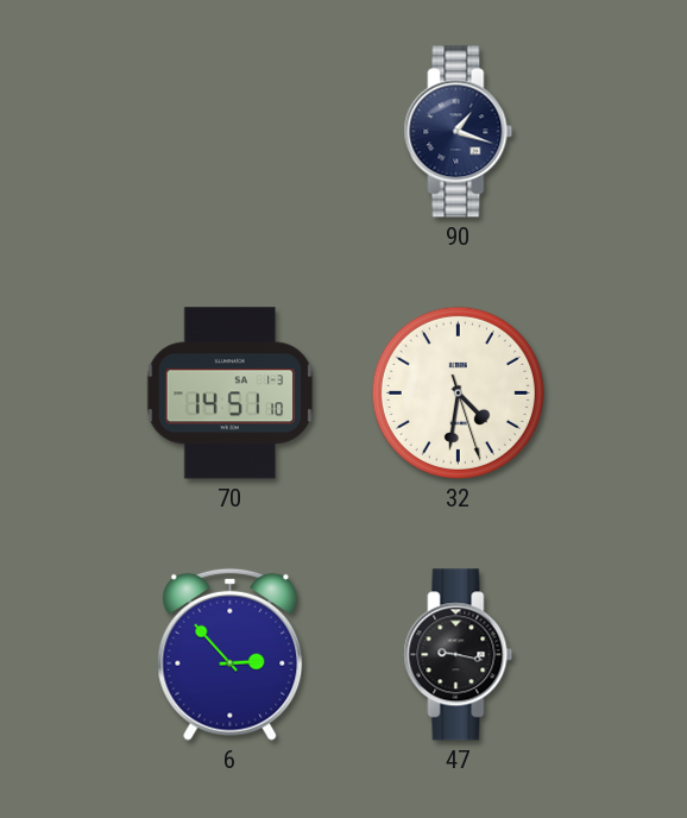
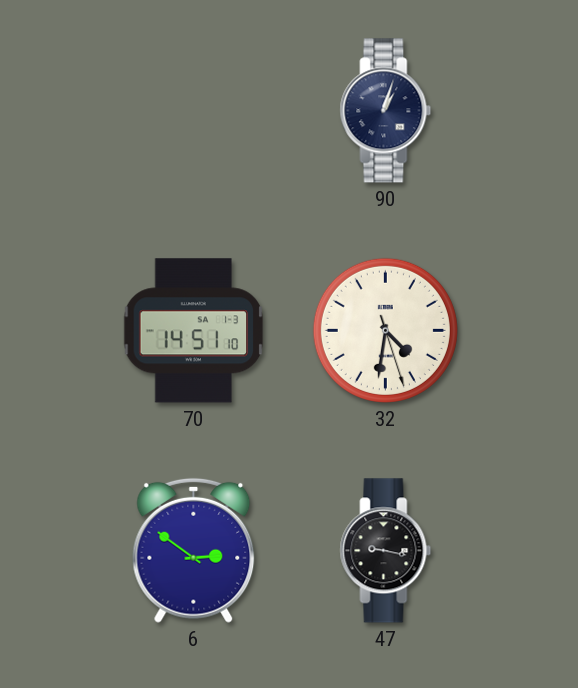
90: 1:18 -> 1:03 (386, 111)
6: 2:53 -> 2:51 (194, 550)
